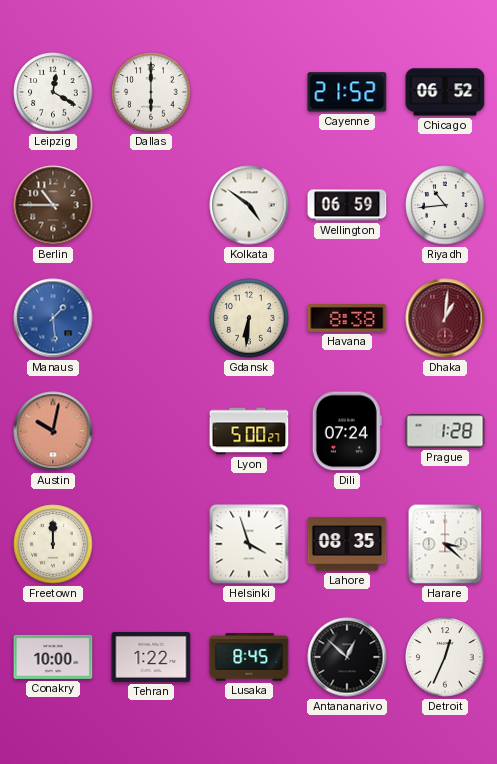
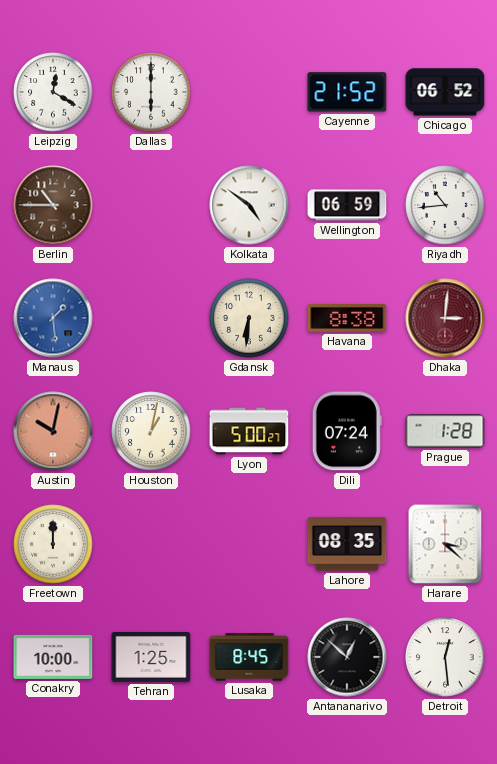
Dhaka: 1:01 -> 3:01 (445, 318)
Houston: none -> 1:02 (151, 431)
Helsinki: 3:57 -> none (249, 544)
Tehran: 1:22 -> 1:25 (151, 657)
Detroit: 12:34 -> 12:29 (445, 657)
